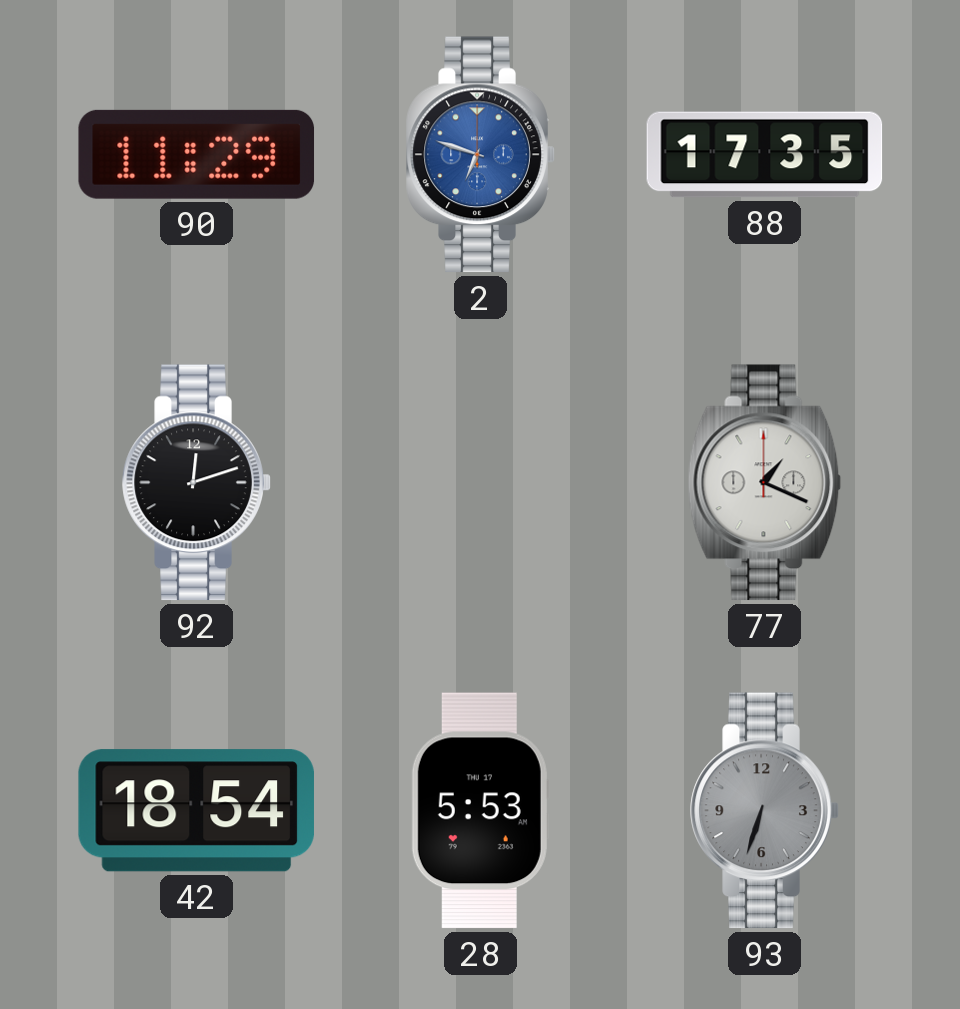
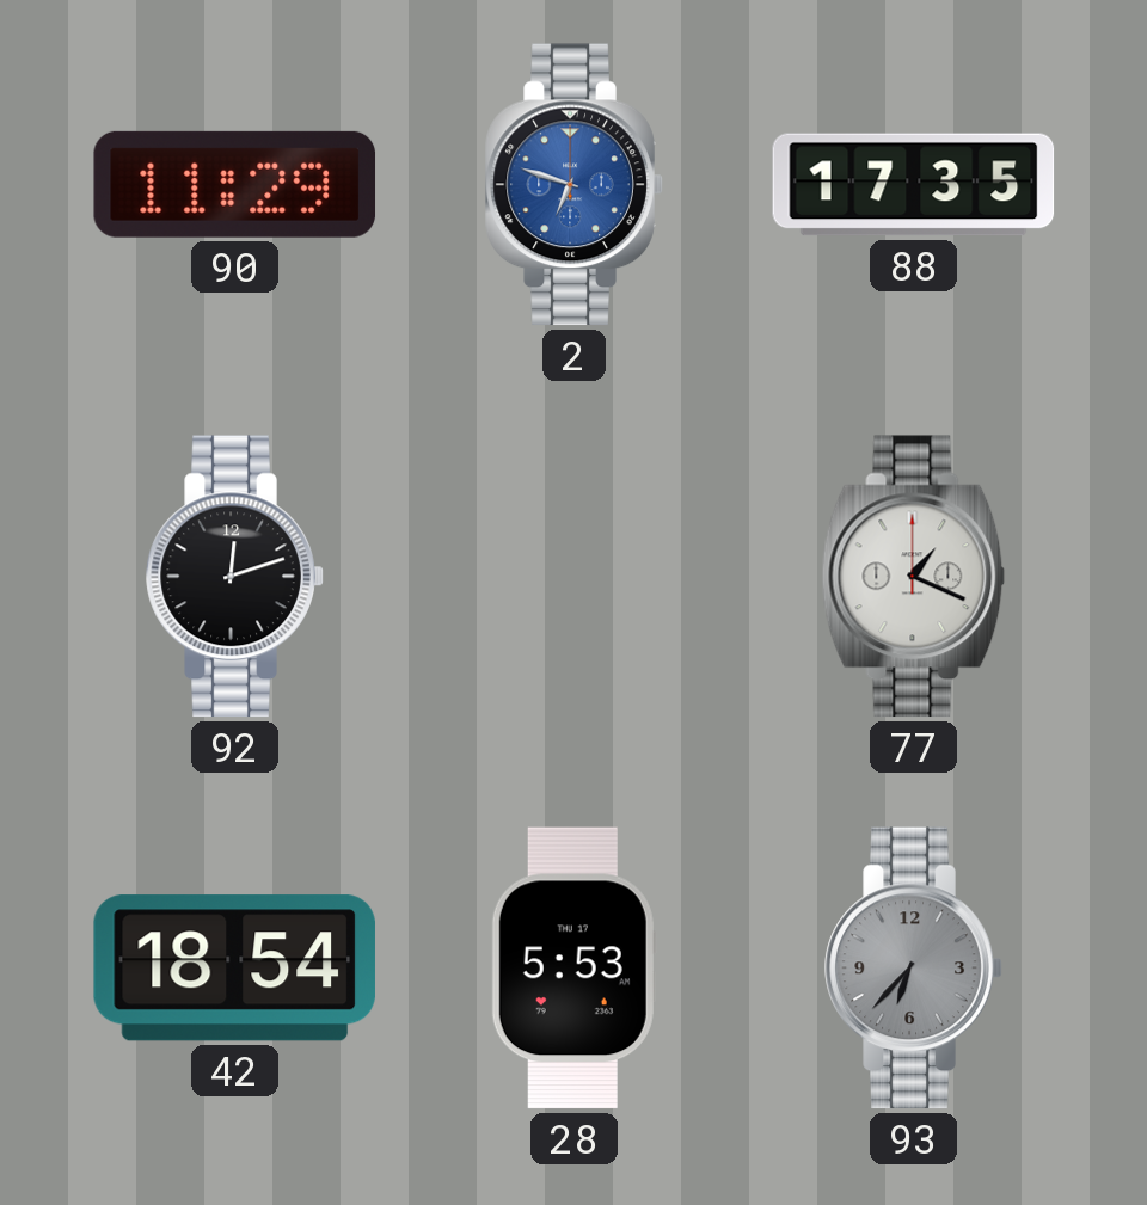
93: 6:33 -> 6:37 (914, 969)
